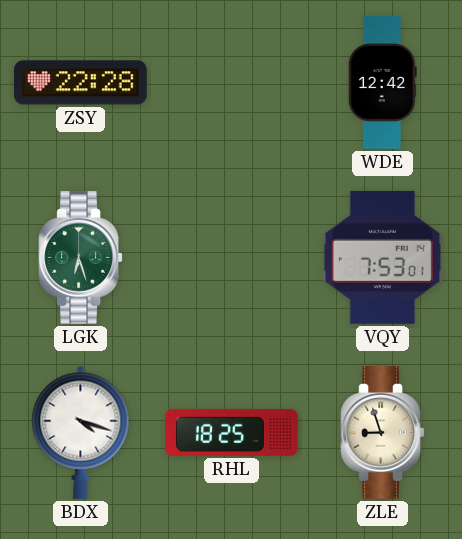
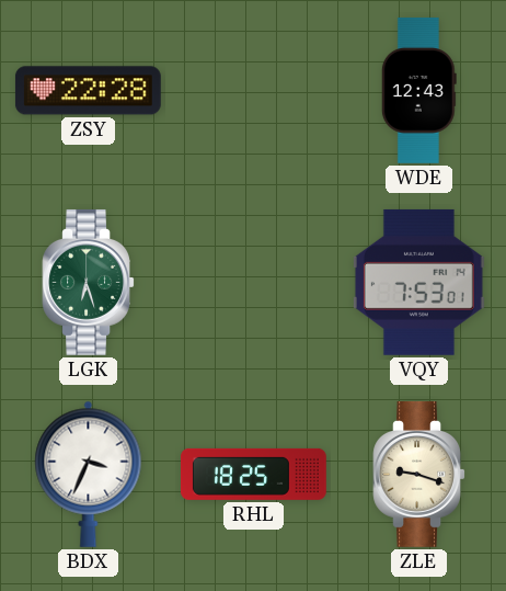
WDE: 12:42 -> 12:43 (418, 90)
BDX: 4:18 -> 3:34 (89, 474)
ZLE: 8:57 -> 9:18 (418, 474)
